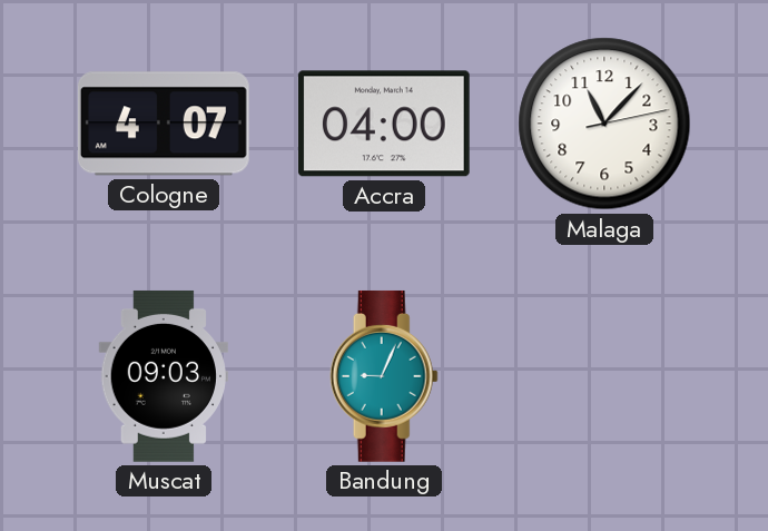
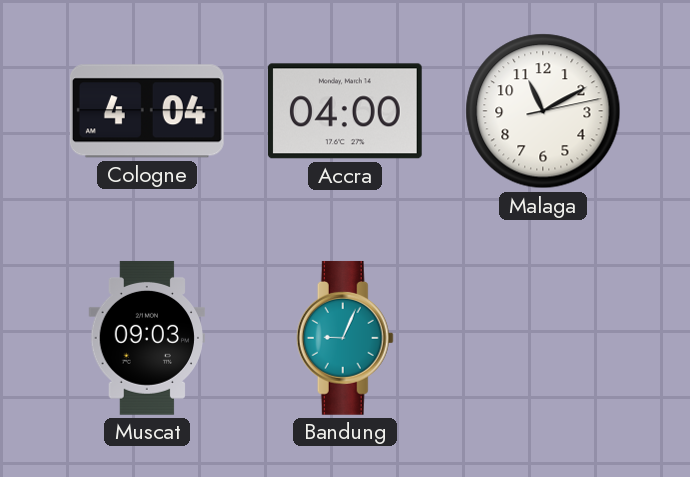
Cologne: 4:07 -> 4:04 (147, 111)
Malaga: 11:07 -> 11:10 (543, 111)
